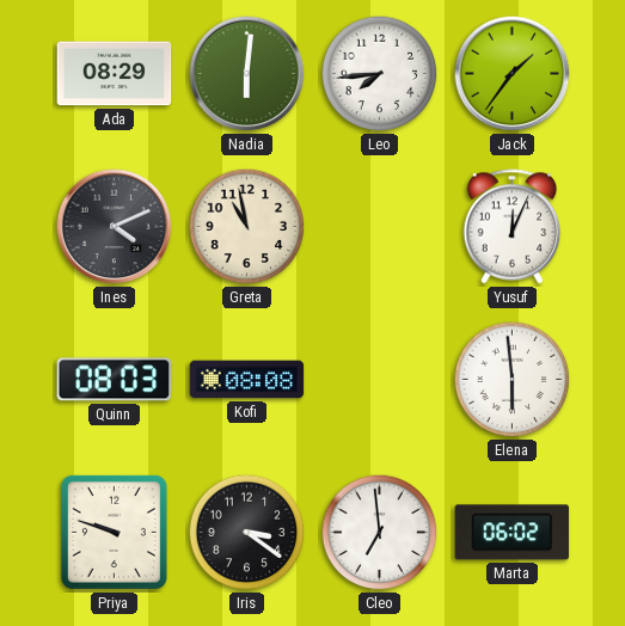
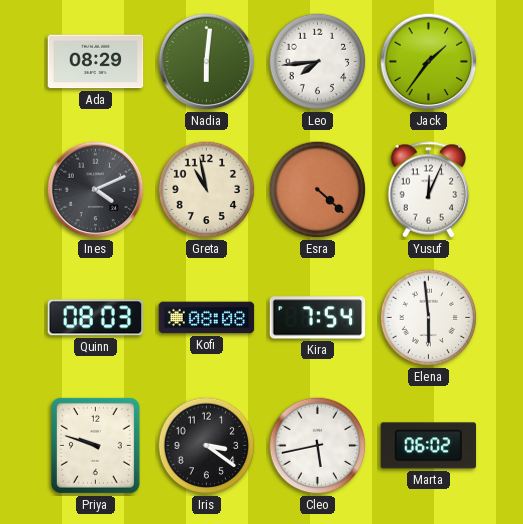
Esra: none -> 4:22 (318, 190)
Kira: none -> 7:54 (318, 318)
Cleo: 6:59 -> 5:43 (318, 446)
